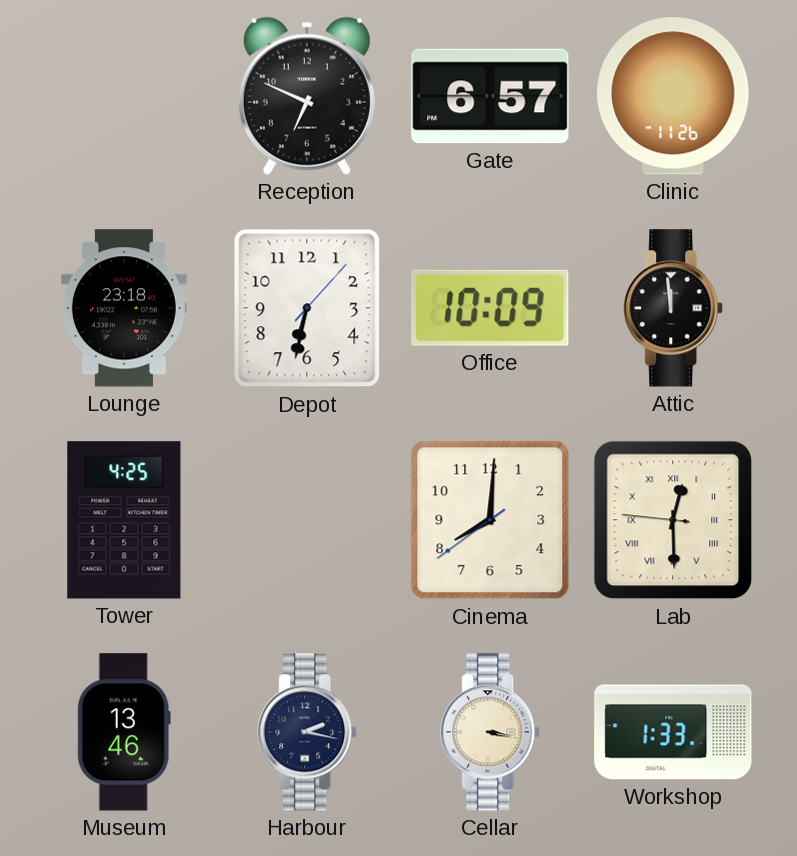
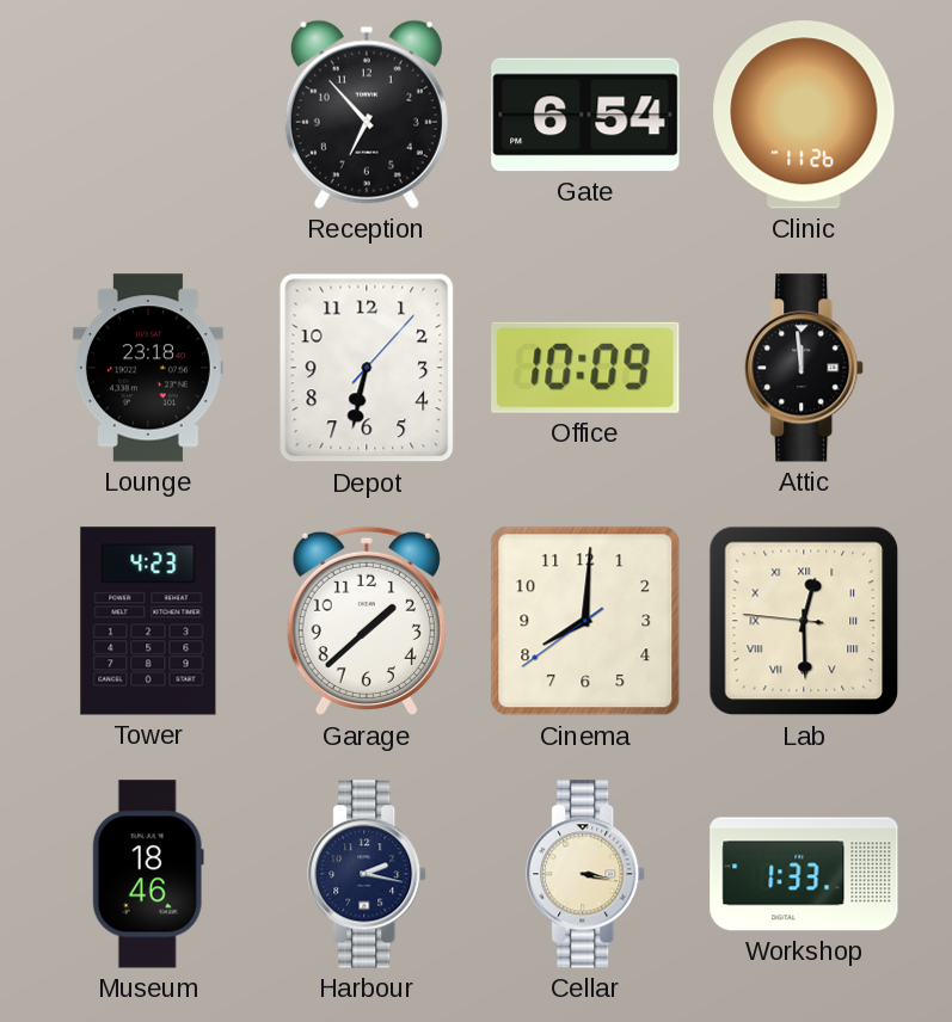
Reception: 6:49 -> 6:53 (367, 115)
Gate: 6:57 -> 6:54 (585, 115)
Tower: 4:25 -> 4:23 (148, 621)
Garage: none -> 1:38 (367, 621)
Museum: 13:46 -> 18:46 (148, 874)
